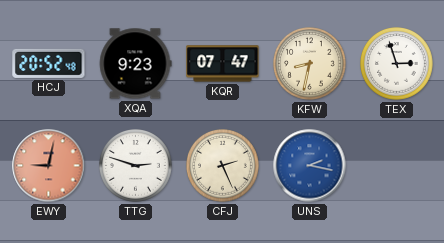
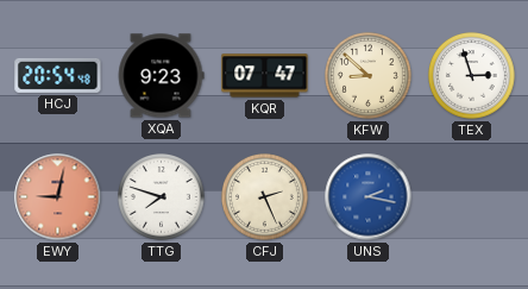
HCJ: 20:52 -> 20:54 (58, 75)
KFW: 8:32 -> 8:52 (369, 76)
TTG: 2:48 -> 7:48 (162, 197)
